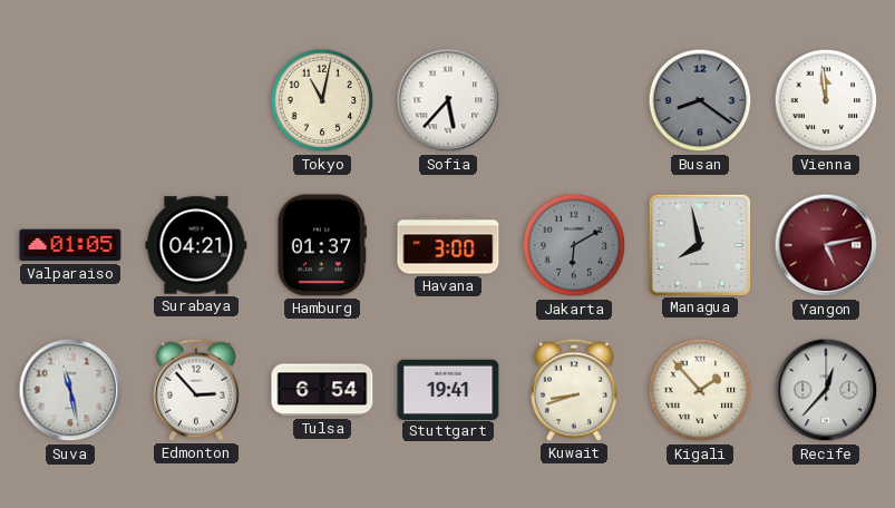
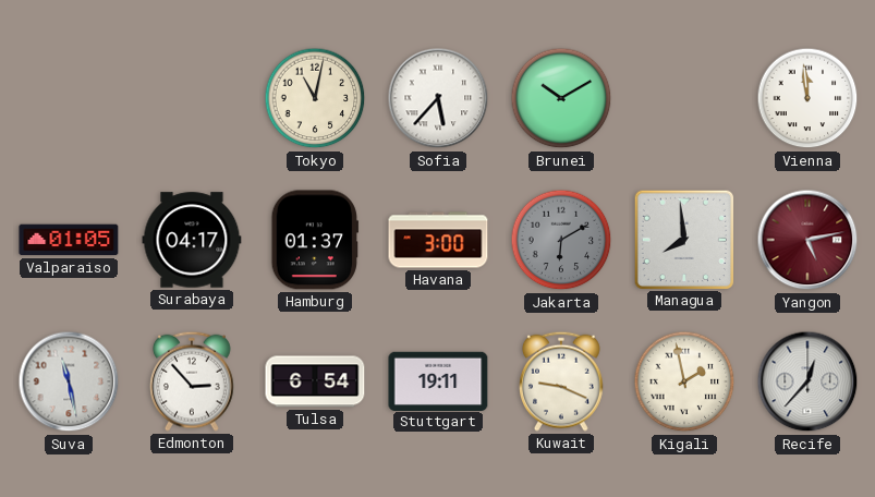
Brunei: none -> 10:10 (561, 98)
Busan: 8:21 -> none (700, 100)
Surabaya: 04:21 -> 04:17 (192, 240)
Managua: 7:58 -> 7:59 (683, 239)
Stuttgart: 19:41 -> 19:11 (438, 380)
Kuwait: 8:42 -> 9:19 (562, 381)
Kigali: 1:53 -> 1:58 (684, 381)
